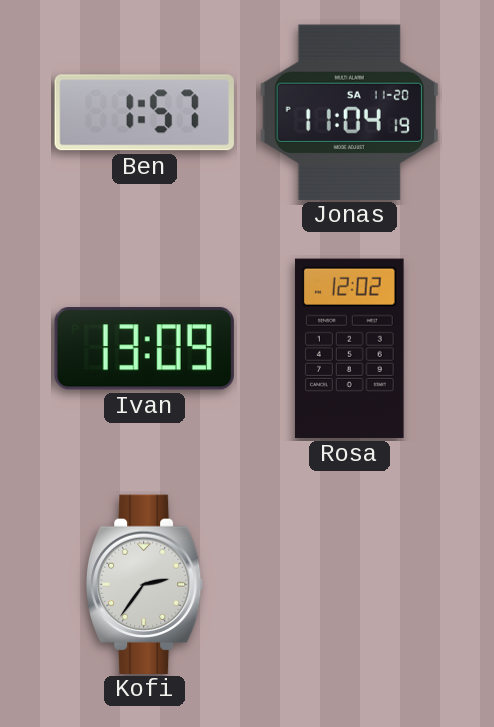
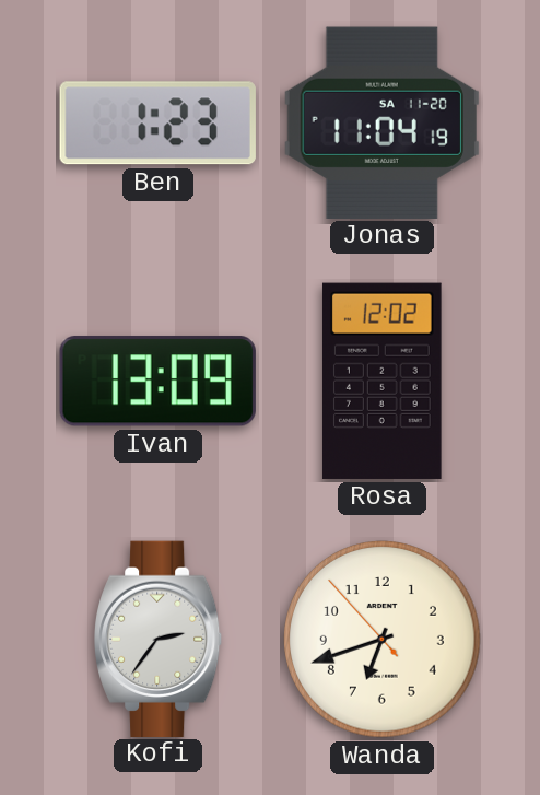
Ben: 1:57 -> 1:23 (157, 124)
Wanda: none -> 6:41 (383, 640)
